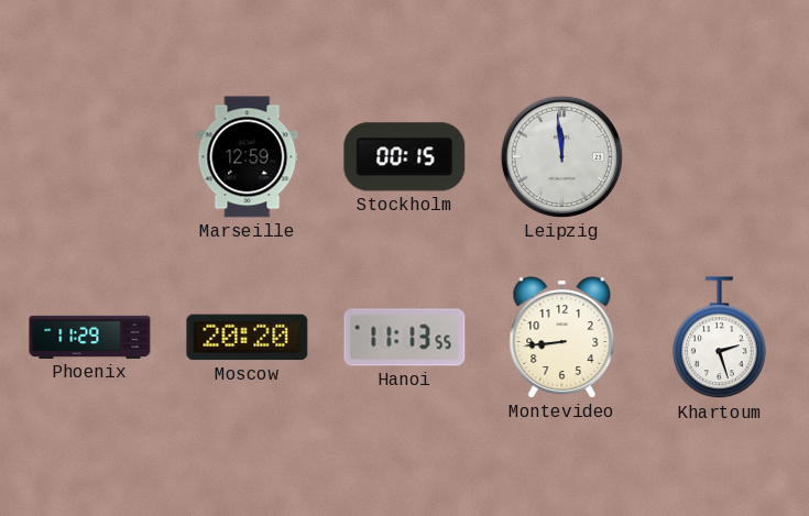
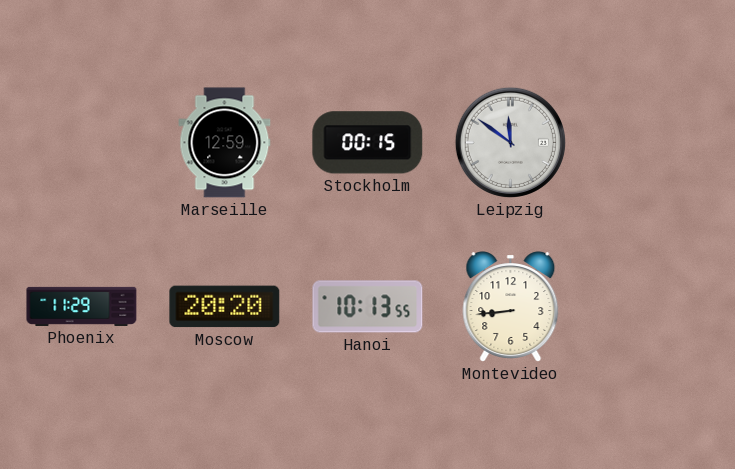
Leipzig: 11:59 -> 11:51 (510, 142)
Hanoi: 11:13 -> 10:13 (368, 307)
Khartoum: 2:27 -> none (720, 338)
